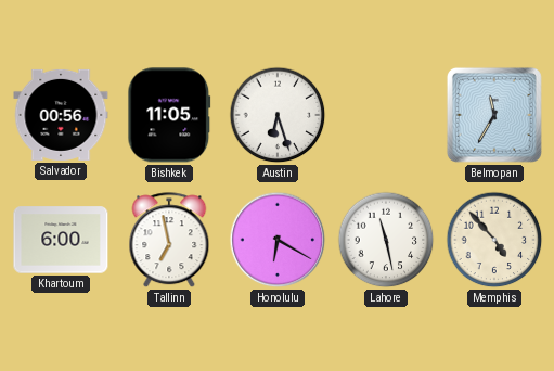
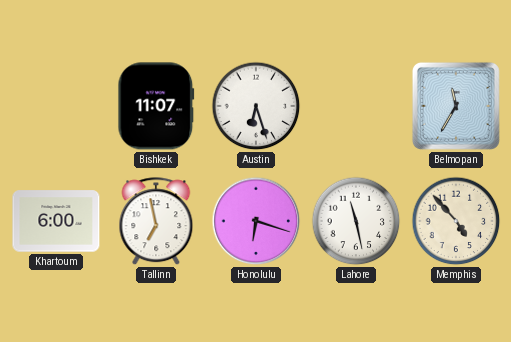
Salvador: 00:56 -> none (61, 115)
Bishkek: 11:05 -> 11:07 (156, 106)
Honolulu: 6:20 -> 6:18 (256, 221)
